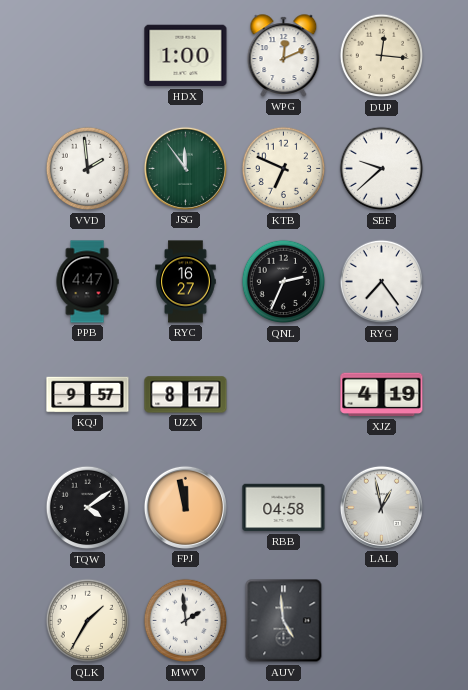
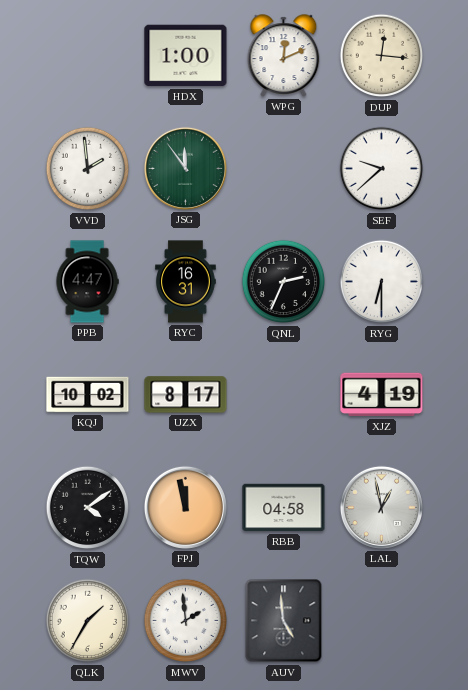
KTB: 6:49 -> none (284, 169)
RYC: 16:27 -> 16:31 (186, 282)
RYG: 7:24 -> 6:30 (382, 282)
KQJ: 9:57 -> 10:02 (88, 395)
